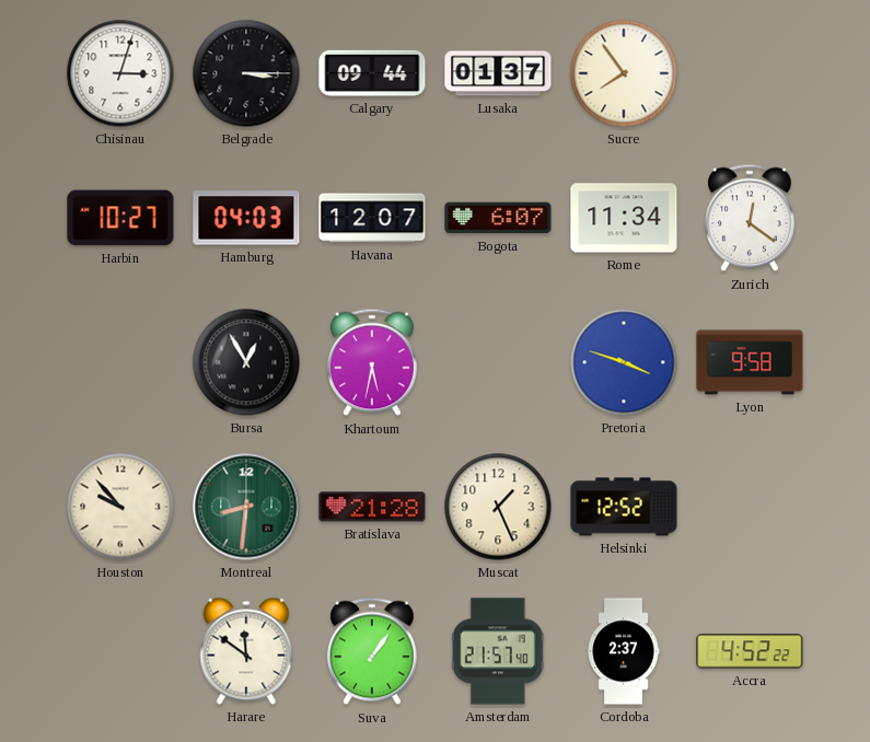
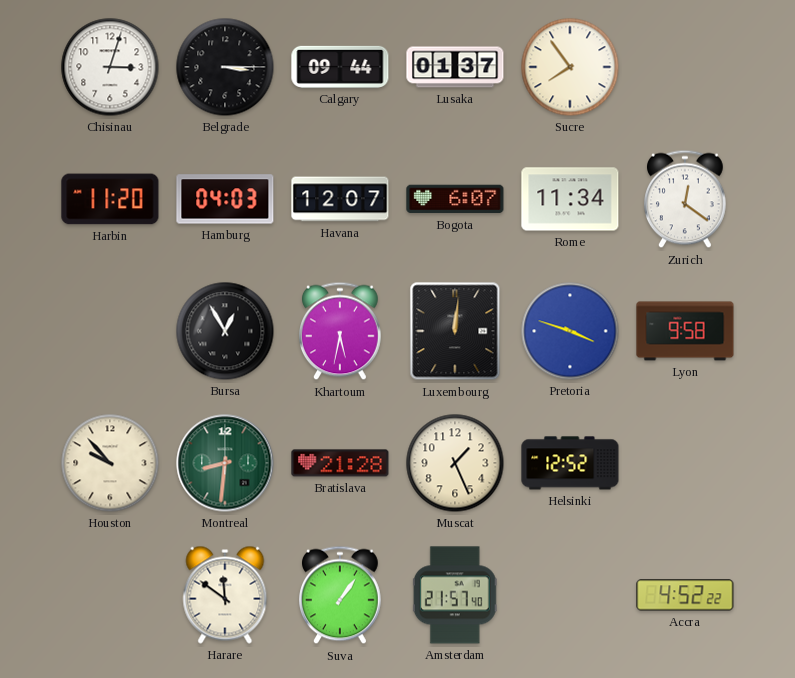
Harbin: 10:27 -> 11:20 (110, 199)
Luxembourg: none -> 12:01 (455, 331)
Cordoba: 2:37 -> none (624, 651)
